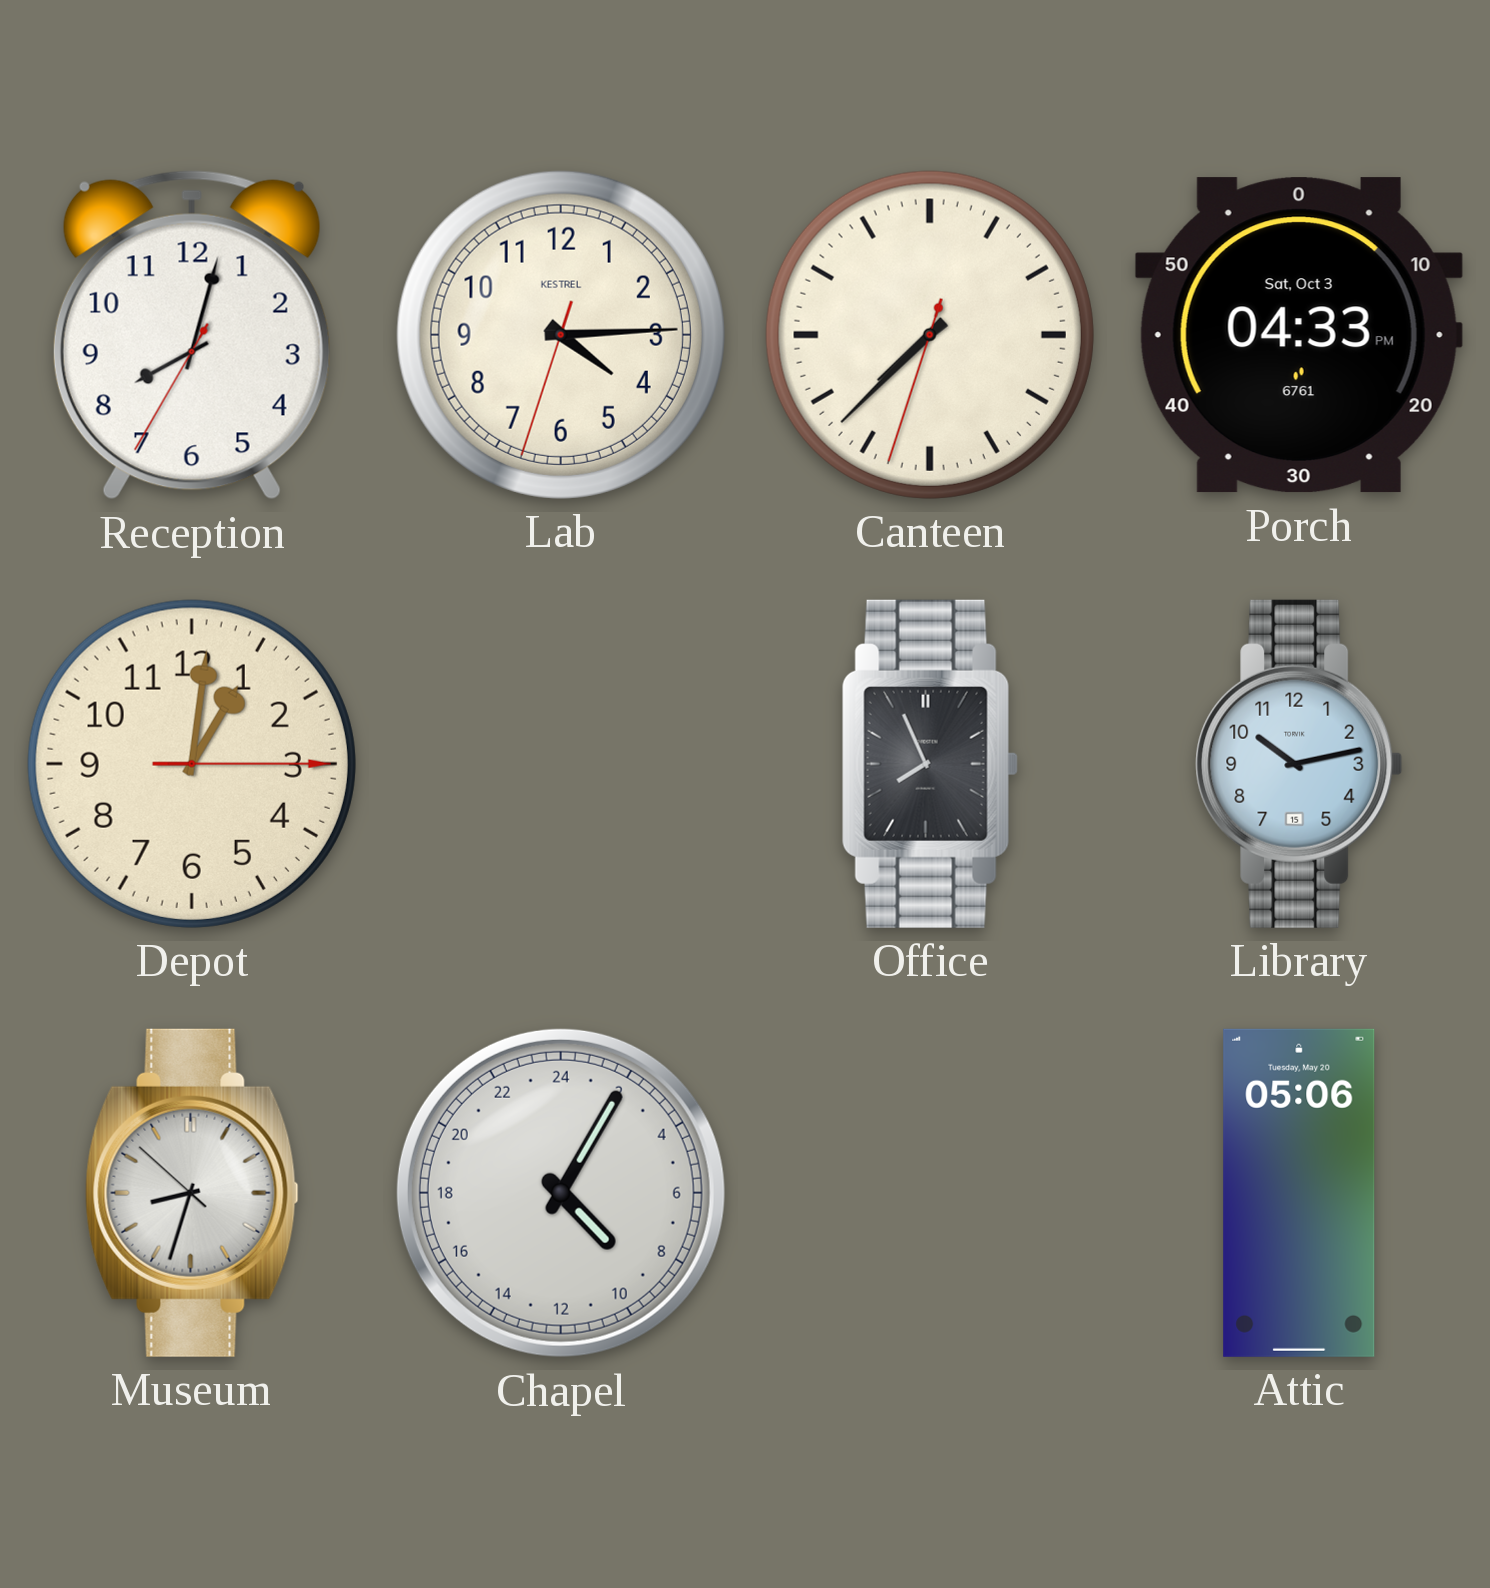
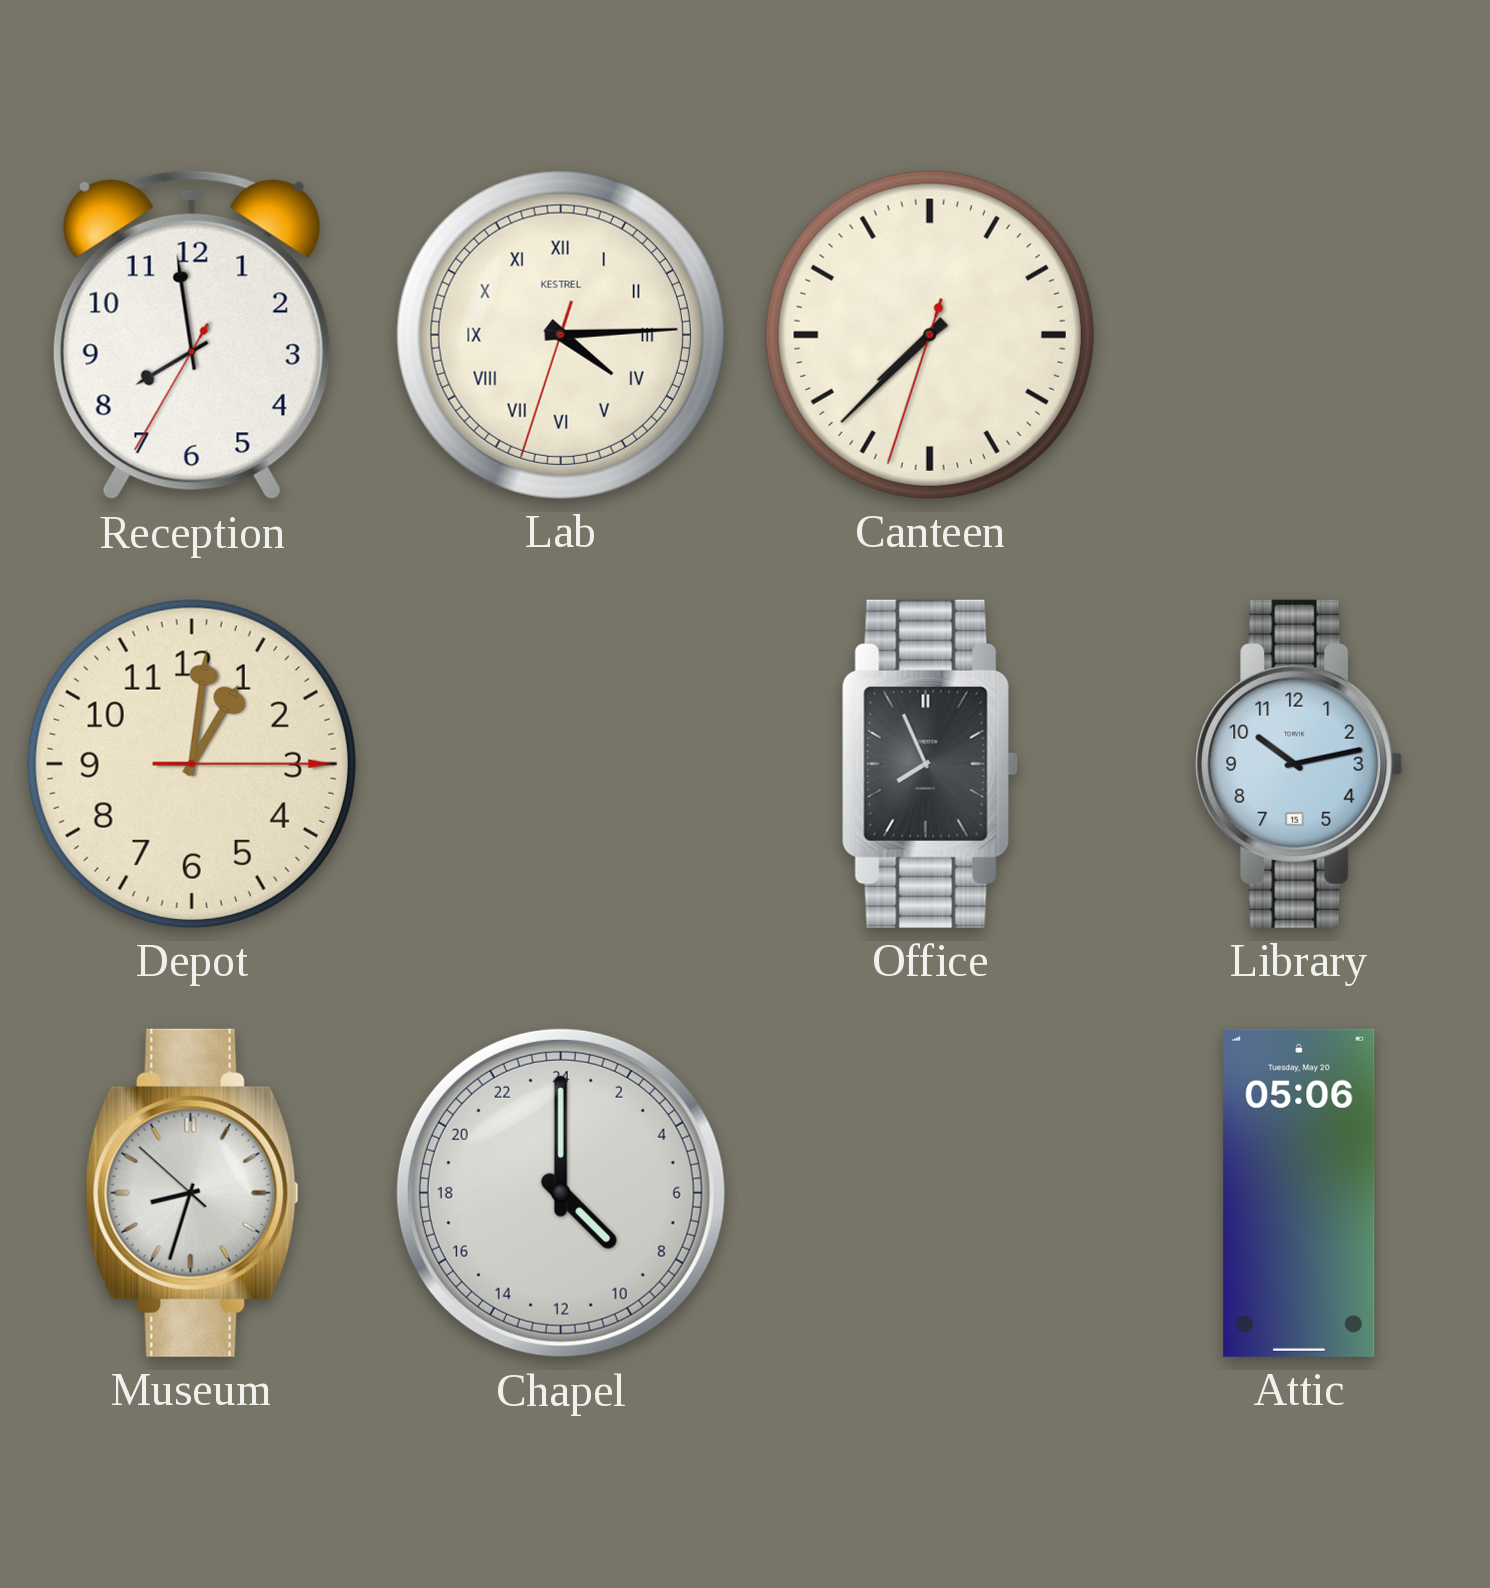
Reception: 8:02 -> 7:58 (192, 335)
Lab numerals: Arabic -> Roman (561, 335)
Porch: 04:33 -> none (1299, 335)
Chapel: 9:05 -> 9:00 (561, 1193)
